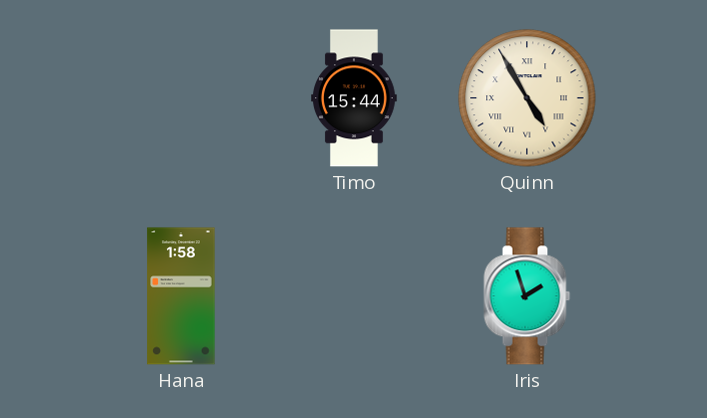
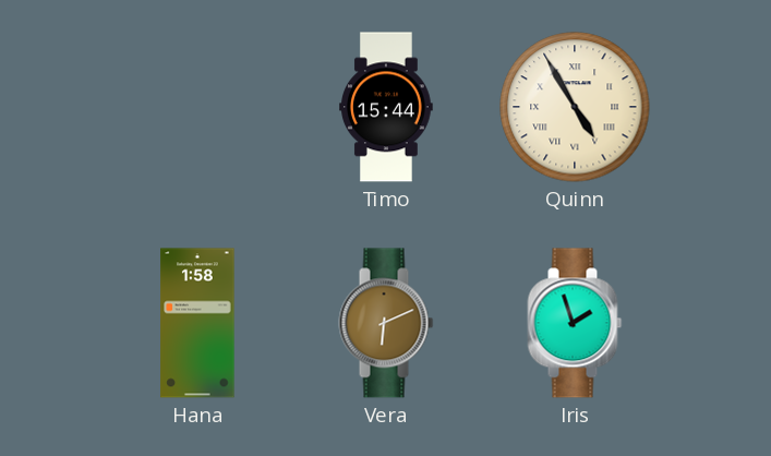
Vera: none -> 6:11 (386, 323)
